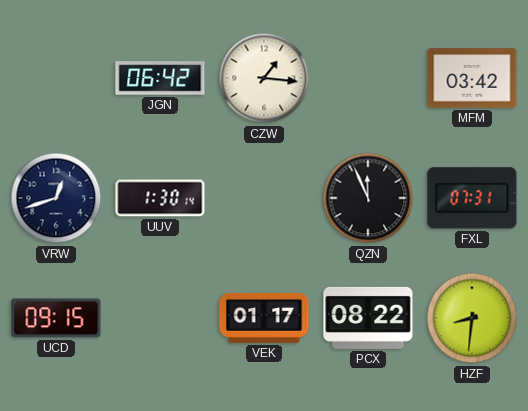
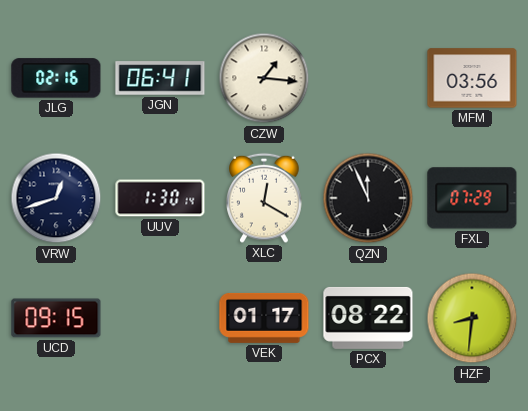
JLG: none -> 02:16 (56, 78)
JGN: 06:42 -> 06:41 (160, 78)
MFM: 03:42 -> 03:56 (472, 78)
XLC: none -> 12:20 (264, 198)
FXL: 07:31 -> 07:29 (472, 198)
